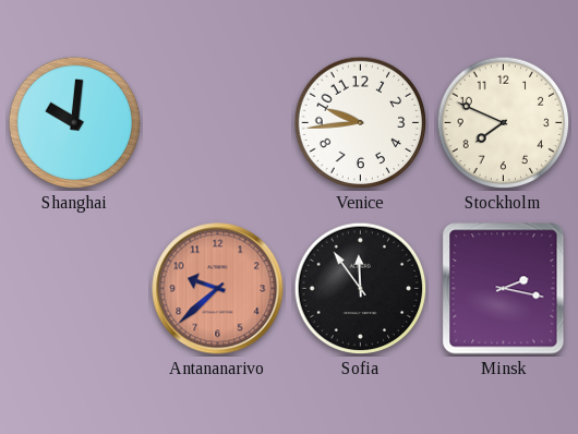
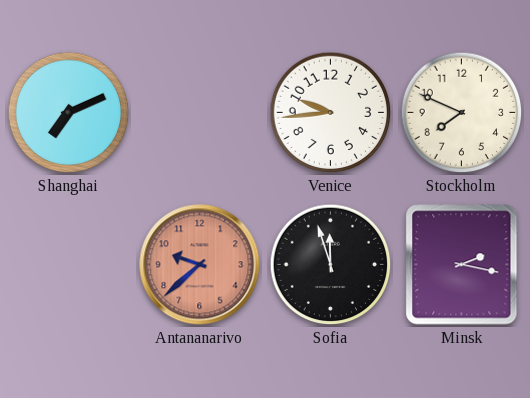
Shanghai: 10:01 -> 7:11 (69, 113)
Sofia: 11:54 -> 11:57 (331, 265)
